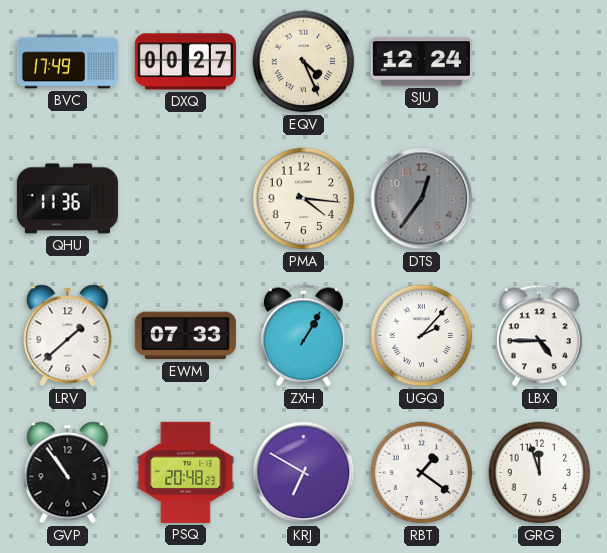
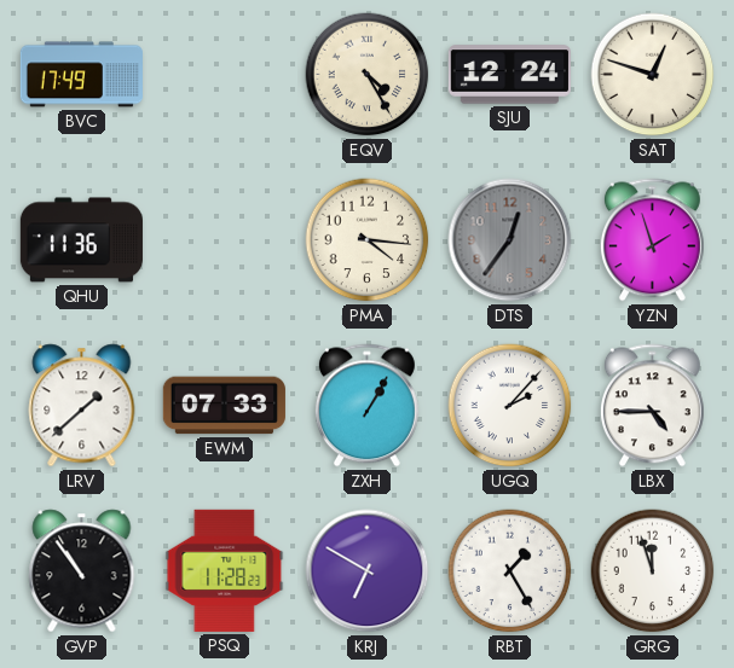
DXQ: 00:27 -> none (185, 62)
EQV: 4:26 -> 4:25 (368, 75)
SAT: none -> 12:48 (653, 75)
YZN: none -> 1:57 (652, 240)
PSQ: 20:48 -> 11:28 (225, 570)
RBT: 1:21 -> 1:25 (510, 571)
